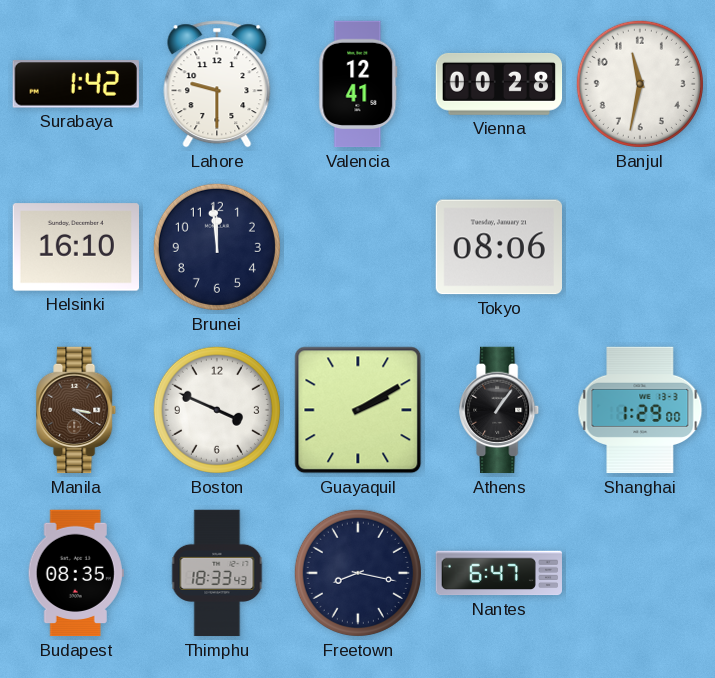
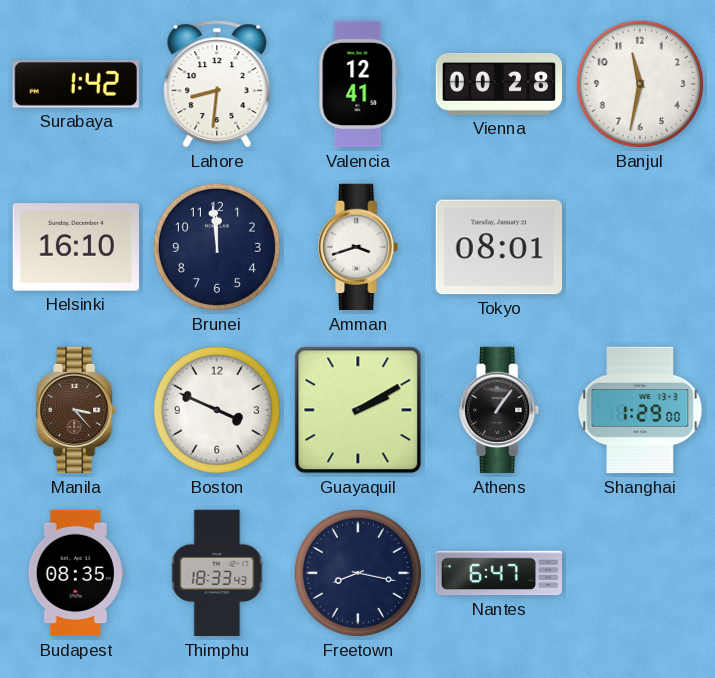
Lahore: 9:30 -> 8:31 (217, 84)
Amman: none -> 3:42 (359, 247)
Tokyo: 08:06 -> 08:01 (498, 247)
Manila: 3:21 -> 3:23 (77, 410)
